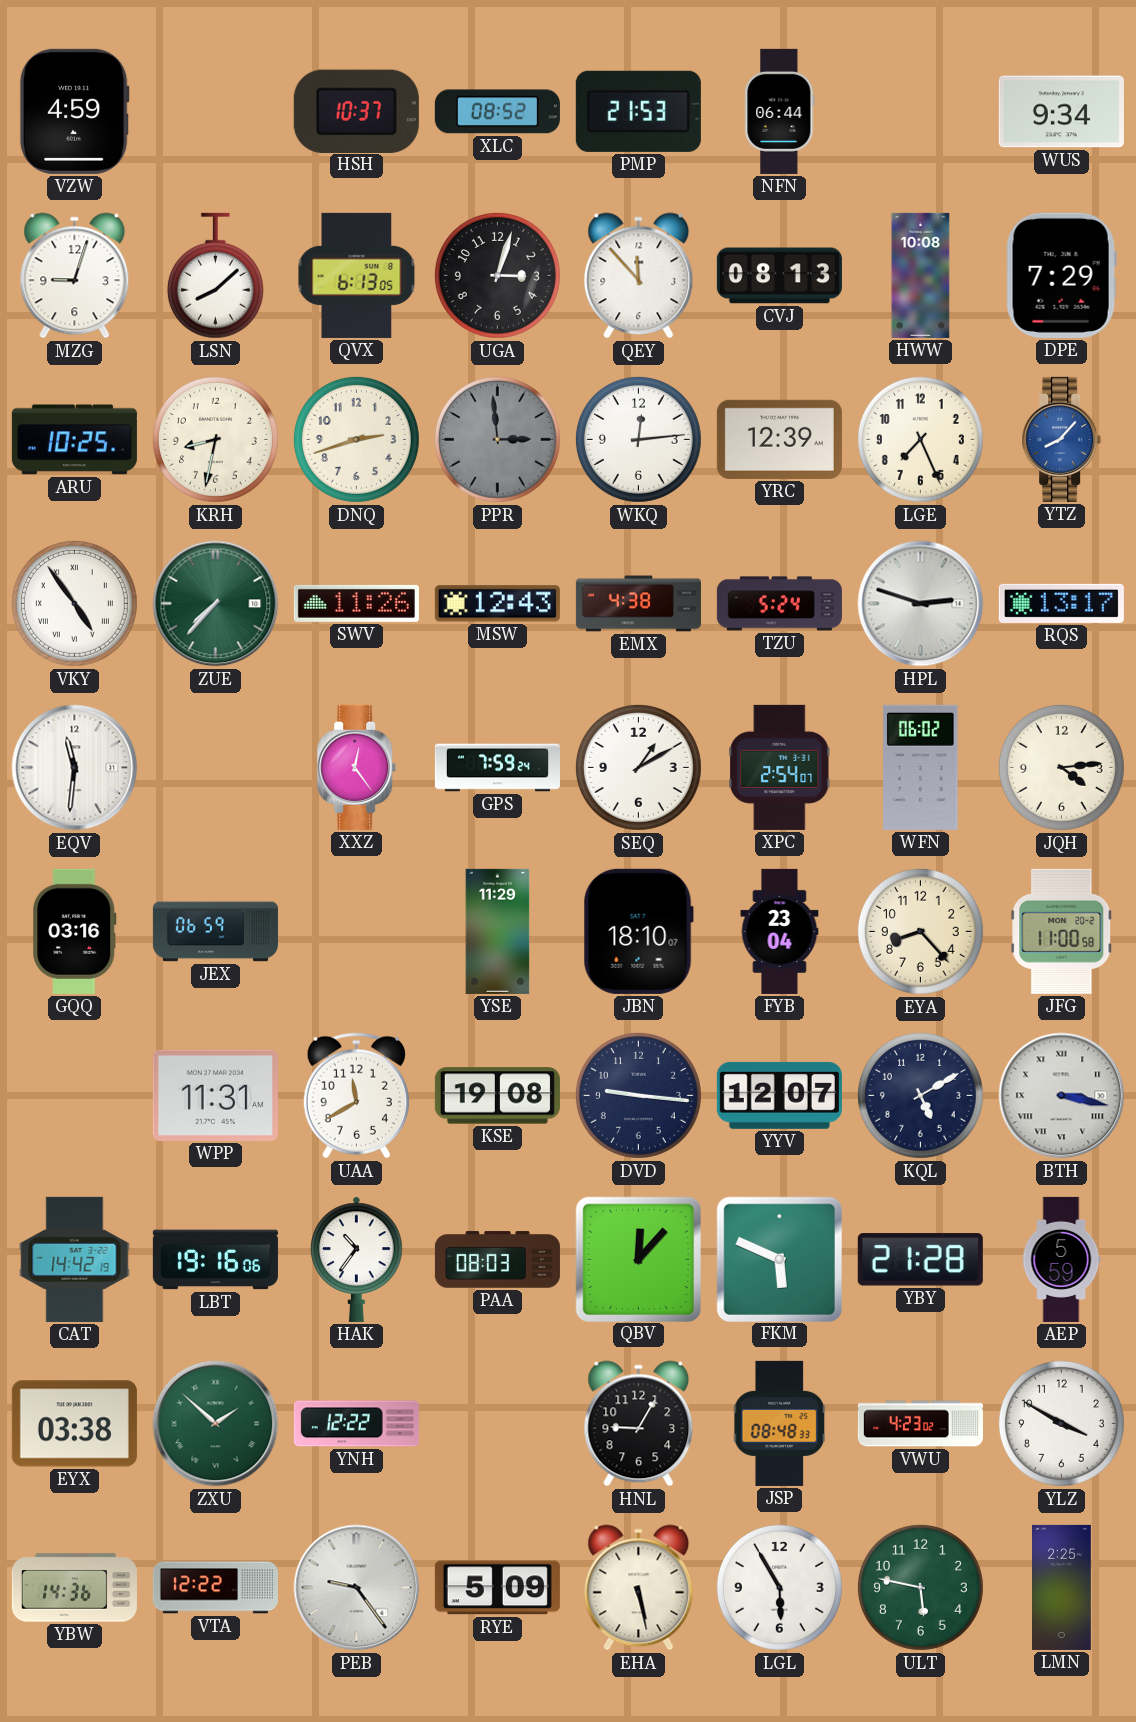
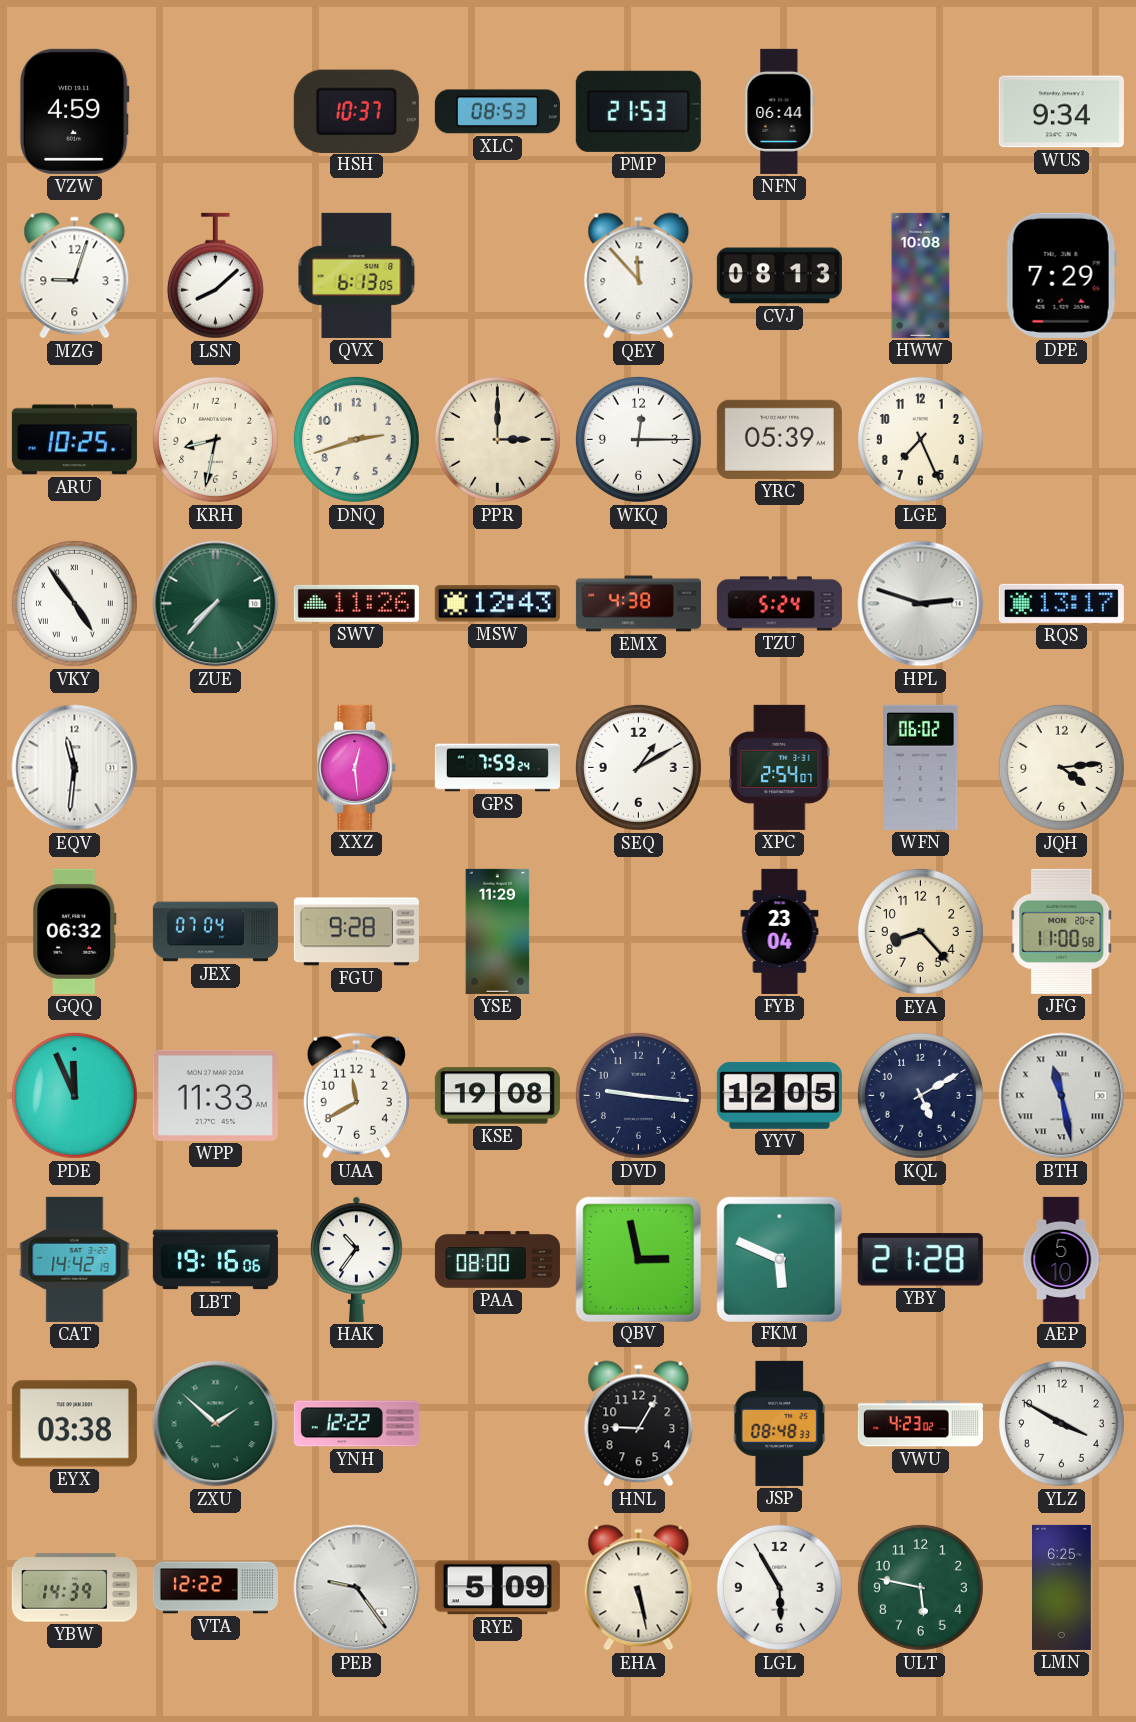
XLC: 08:52 -> 08:53 (497, 112)
UGA: 3:03 -> none (497, 275)
PPR: 2:59 -> 3:00 (497, 439)
PPR dial: grey -> cream (497, 439)
WKQ: 12:14 -> 12:15 (638, 439)
YRC: 12:39 -> 05:39 (779, 439)
YTZ: 8:07 -> none (1062, 439)
XXZ: 12:24 -> 12:29 (357, 767)
GQQ: 03:16 -> 06:32 (75, 931)
JEX: 06:59 -> 07:04 (215, 932)
FGU: none -> 9:28 (356, 932)
JBN: 18:10 -> none (638, 931)
PDE: none -> 11:56 (74, 1095)
WPP: 11:31 -> 11:33 (215, 1095)
YYV: 12:07 -> 12:05 (779, 1095)
BTH: 3:17 -> 11:28 (1062, 1096)
PAA: 08:03 -> 08:00 (497, 1260)
QBV: 12:07 -> 2:58 (638, 1259)
AEP: 5:59 -> 5:10 (1061, 1259)
YBW: 14:36 -> 14:39 (74, 1588)
LMN: 2:25 -> 6:25 (1062, 1587)
